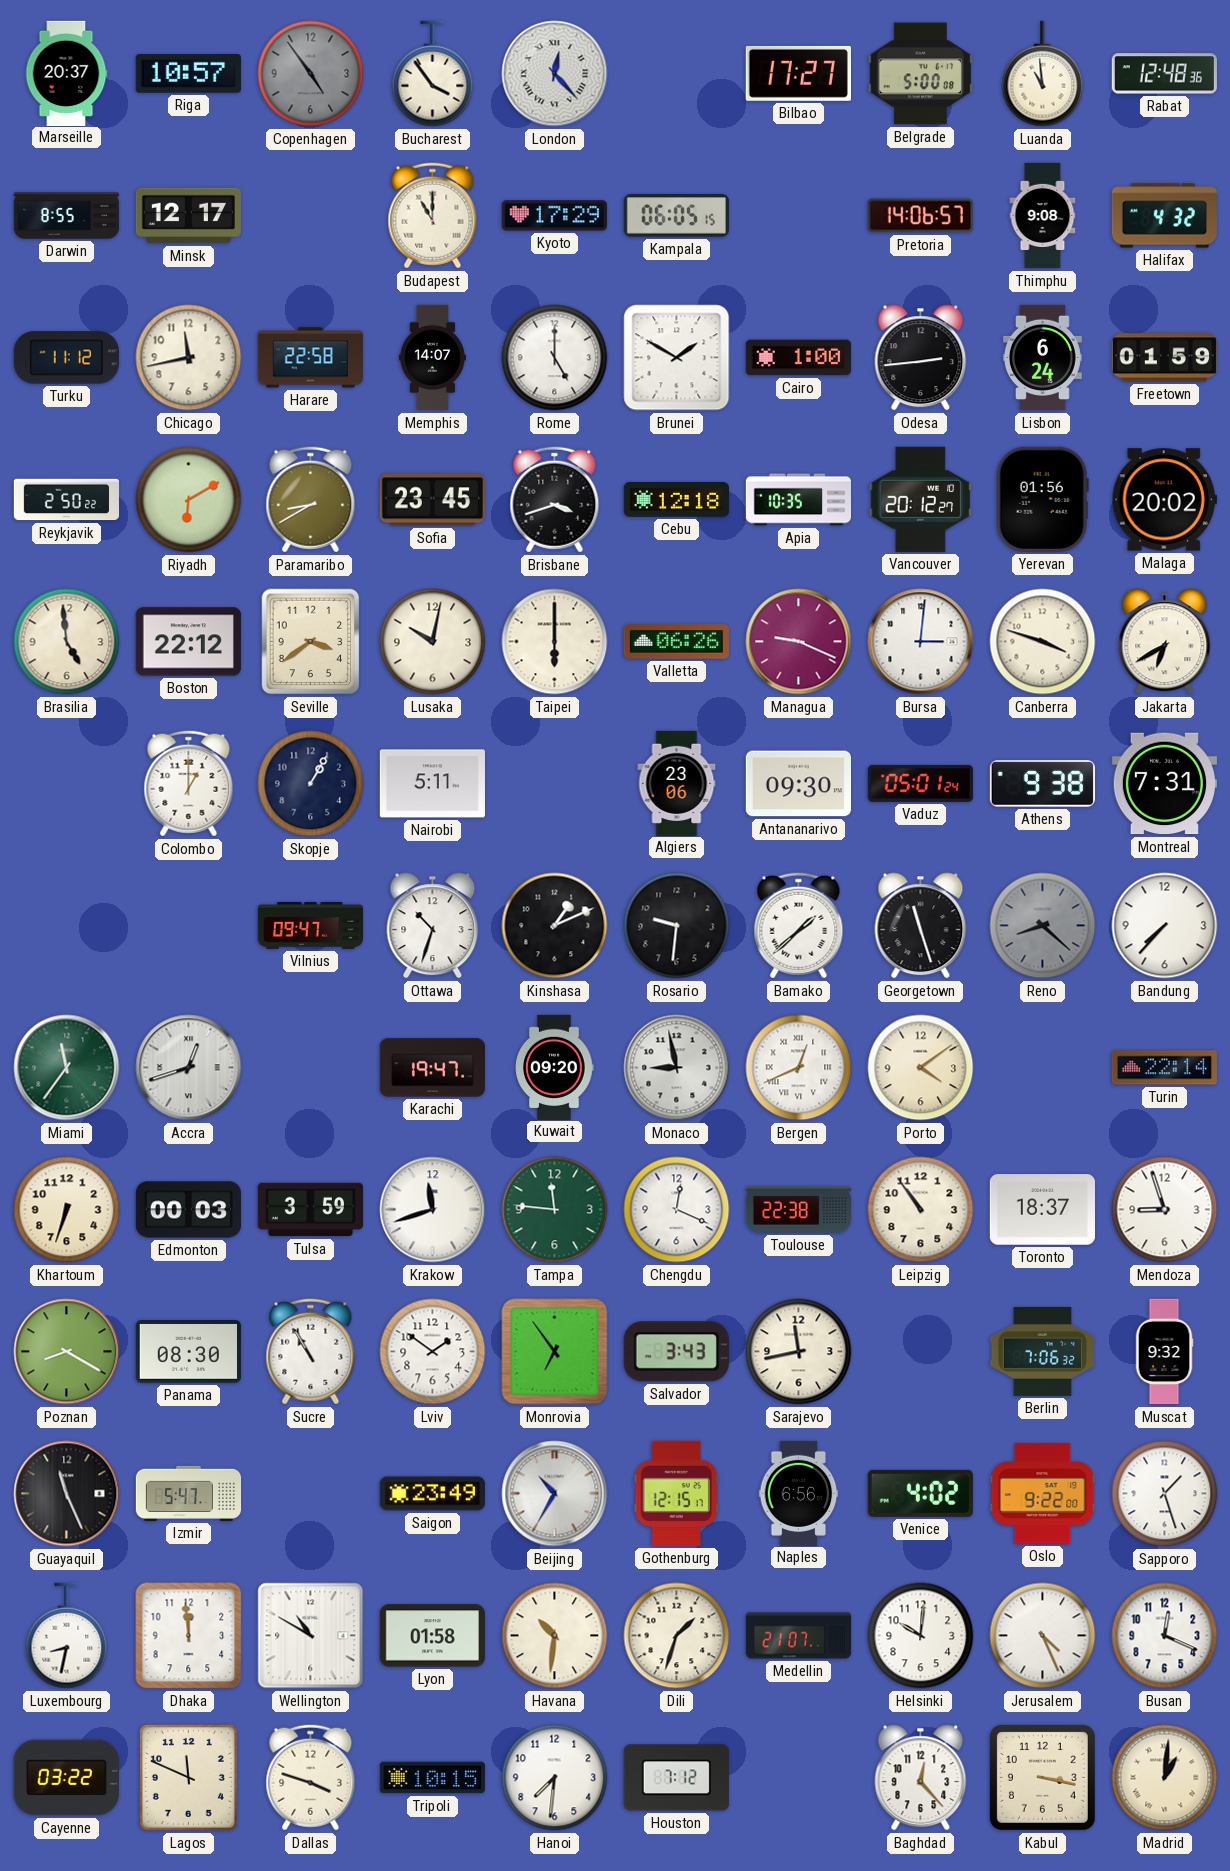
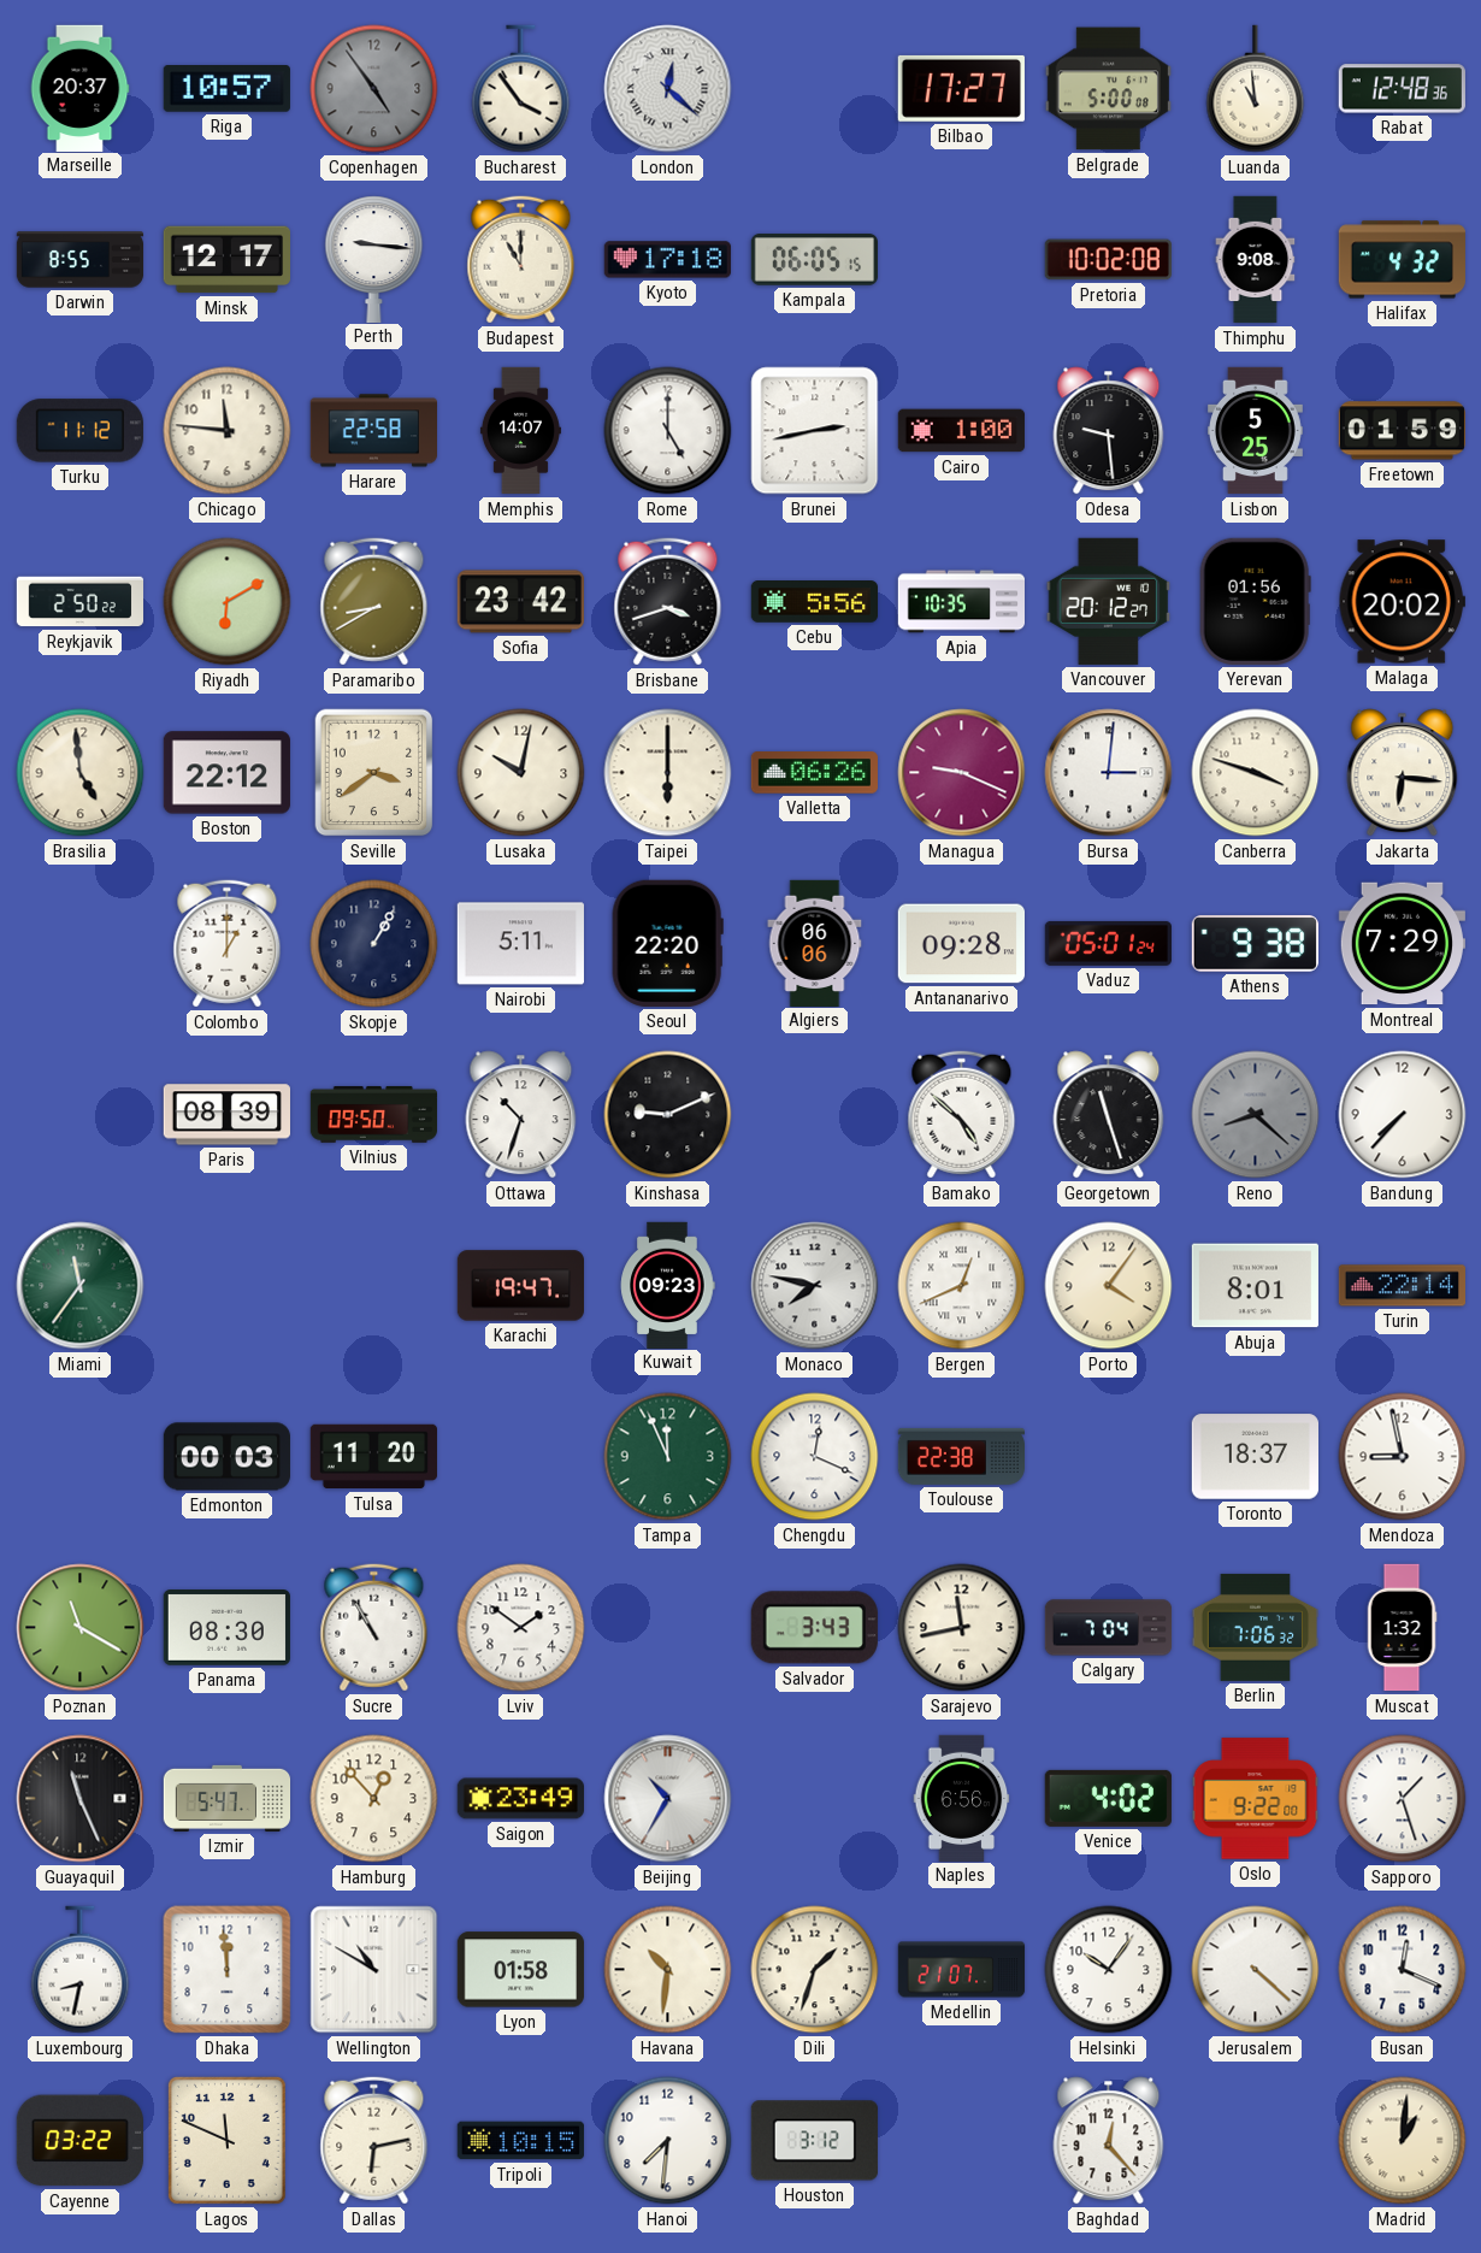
London: 12:23 -> 12:22 (668, 89)
Perth: none -> 9:16 (374, 259)
Kyoto: 17:29 -> 17:18 (667, 260)
Pretoria: 14:06 -> 10:02 (1108, 260)
Chicago: 11:43 -> 11:46 (228, 431)
Brunei: 1:50 -> 2:43 (815, 431)
Odesa: 2:44 -> 9:29 (1109, 431)
Lisbon: 6:24 -> 5:25 (1256, 431)
Sofia: 23:45 -> 23:42 (520, 602)
Cebu: 12:18 -> 5:56 (814, 602)
Jakarta: 6:40 -> 6:16 (1403, 773)
Seoul: none -> 22:20 (667, 943)
Algiers: 23:06 -> 06:06 (815, 943)
Antananarivo: 09:30 -> 09:28 (961, 944)
Montreal: 7:31 -> 7:29 (1402, 944)
Paris: none -> 08:39 (226, 1115)
Vilnius: 09:47 -> 09:50 (373, 1114)
Kinshasa: 1:11 -> 9:11 (668, 1115)
Rosario: 9:31 -> none (677, 926)
Bamako: 1:38 -> 4:52 (962, 1115)
Accra: 12:42 -> none (189, 1068)
Kuwait: 09:20 -> 09:23 (668, 1285)
Monaco: 8:58 -> 7:47 (815, 1286)
Porto: 4:09 -> 4:06 (1109, 1286)
Abuja: none -> 8:01 (1255, 1286)
Khartoum: 6:33 -> none (67, 1210)
Tulsa: 3:59 -> 11:20 (373, 1457)
Krakow: 11:42 -> none (433, 1210)
Tampa: 11:46 -> 11:56 (668, 1457)
Leipzig: 10:54 -> none (921, 1210)
Mendoza: 8:57 -> 8:58 (1403, 1457)
Poznan: 8:20 -> 11:20 (81, 1628)
Monrovia: 6:54 -> none (555, 1352)
Calgary: none -> 7:04 (1109, 1628)
Muscat: 9:32 -> 1:32 (1402, 1628)
Hamburg: none -> 12:53 (374, 1799)
Gothenburg: 12:15 -> none (676, 1493)
Helsinki: 10:01 -> 10:06 (1109, 1970)
Jerusalem: 4:26 -> 4:22 (1256, 1970)
Dallas: 3:48 -> 6:13 (374, 2141)
Houston: 7:12 -> 3:12 (814, 2141)
Kabul: 3:17 -> none (1042, 1777)
